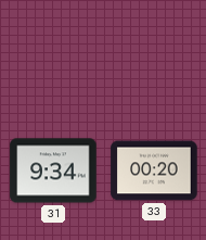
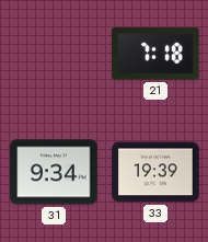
21: none -> 7:18 (155, 54)
33: 00:20 -> 19:39 (155, 172)
